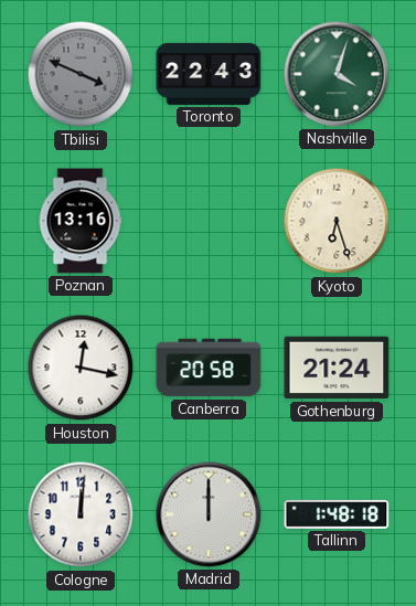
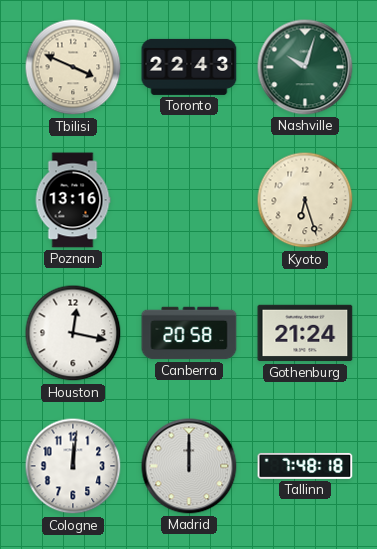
Tbilisi dial: grey -> cream (73, 67)
Nashville: 4:03 -> 10:03 (305, 67)
Tallinn: 1:48 -> 7:48 (305, 466)
